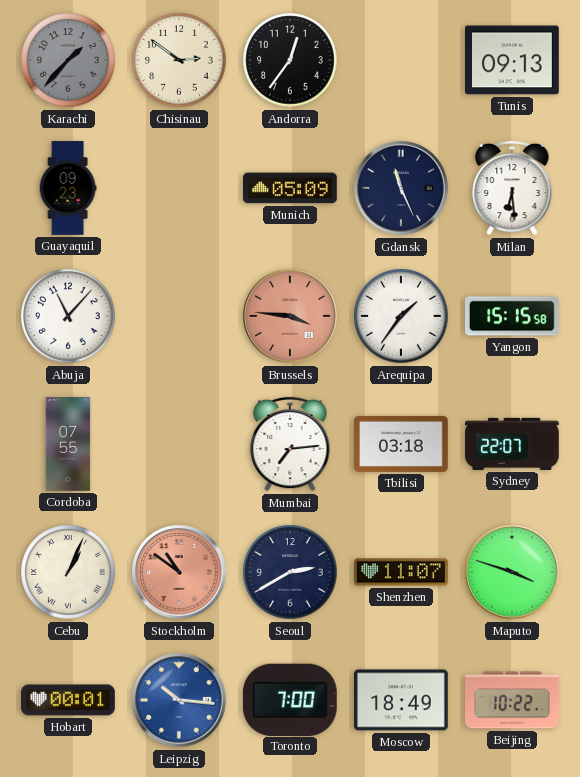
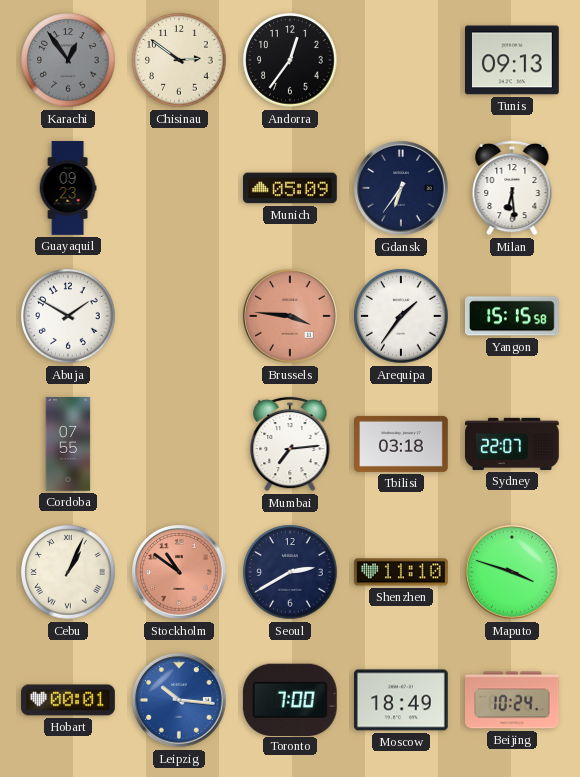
Karachi: 1:37 -> 12:54 (68, 60)
Gdansk: 11:26 -> 6:36 (401, 188)
Abuja: 11:07 -> 1:50 (68, 316)
Shenzhen: 11:07 -> 11:10 (401, 572)
Beijing: 10:22 -> 10:24 (513, 700)
